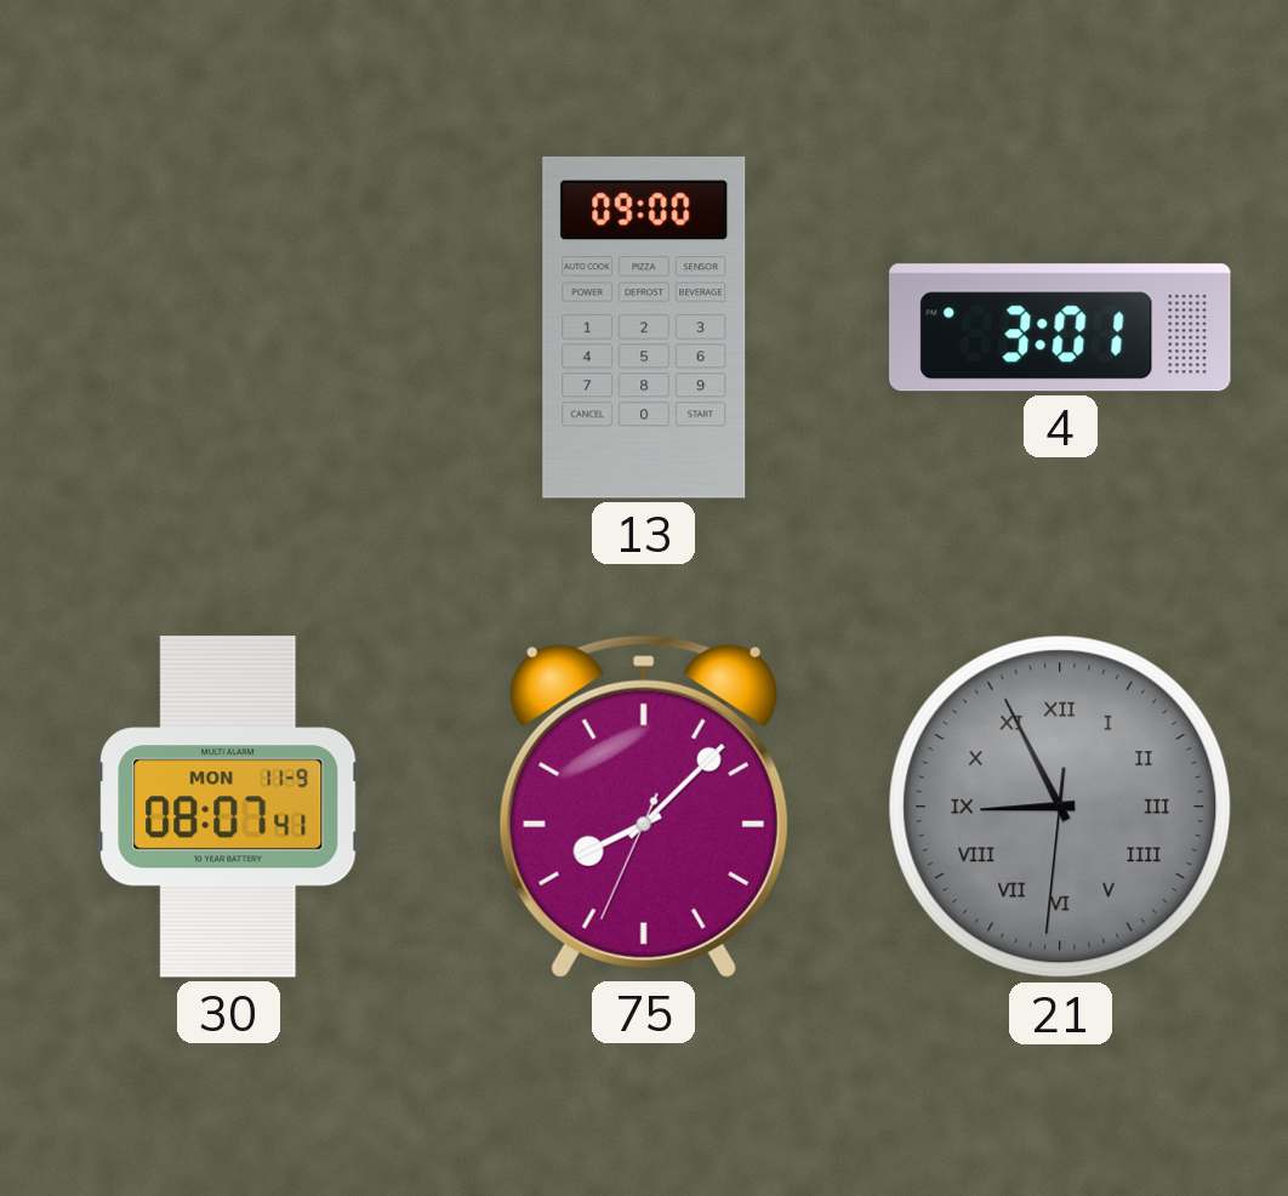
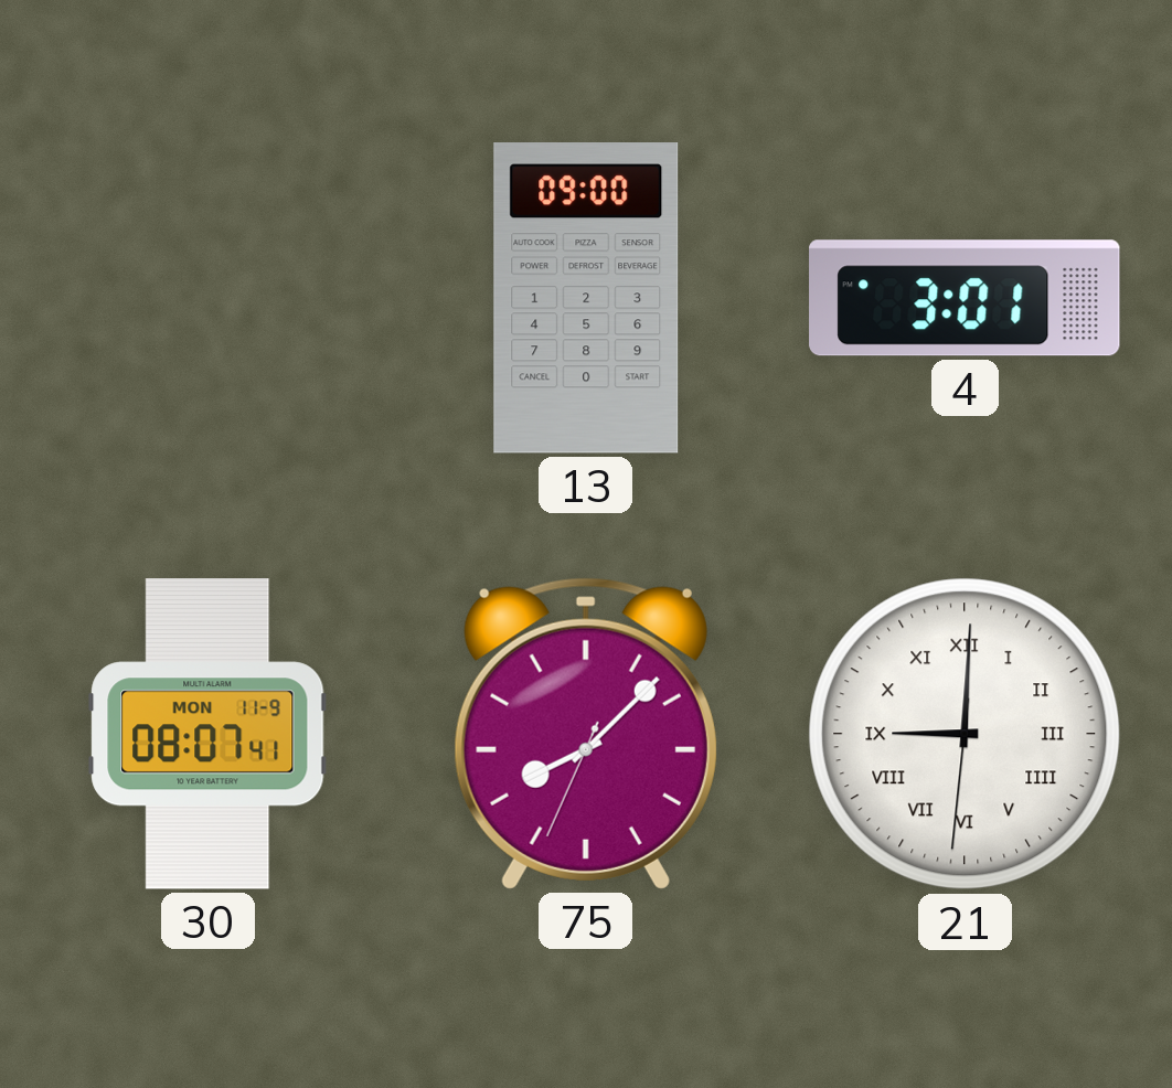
21: 8:55 -> 9:00 (965, 734)
21 dial: grey -> white (965, 734)
